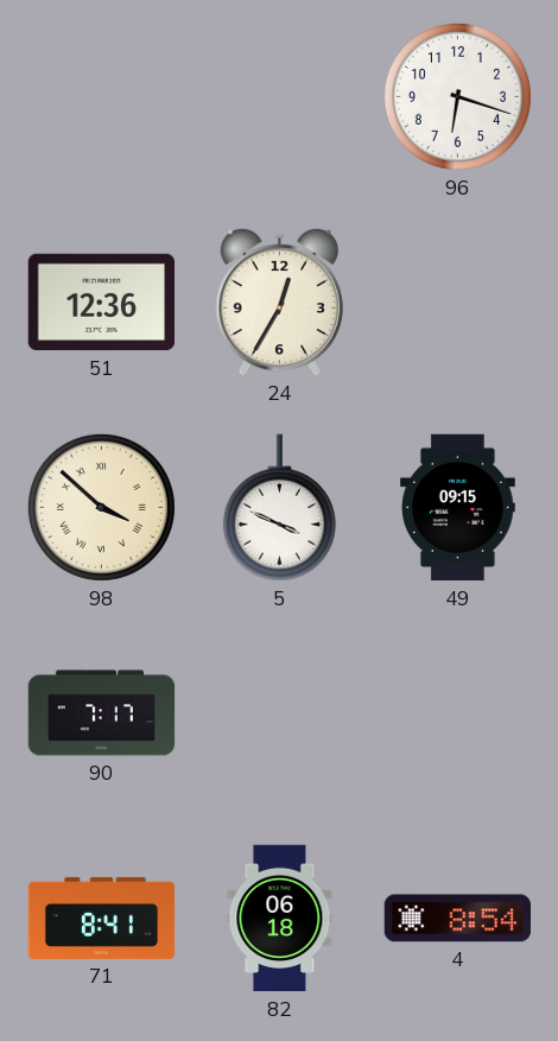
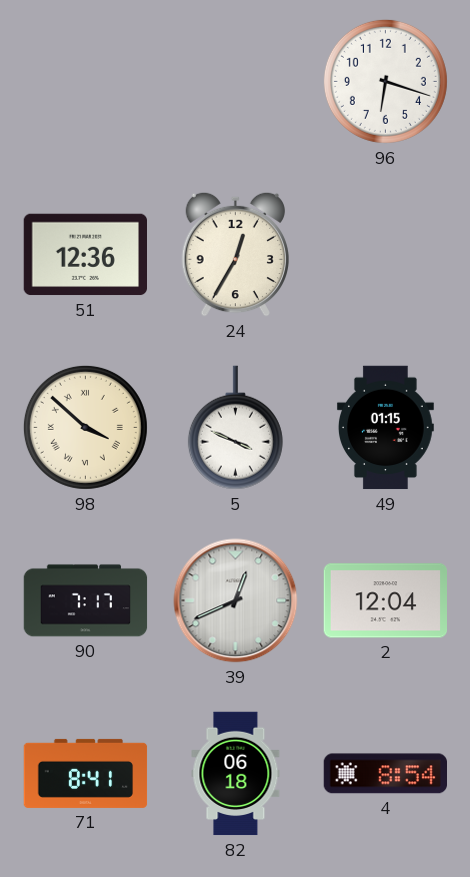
49: 09:15 -> 01:15 (385, 428)
39: none -> 12:41 (236, 601)
2: none -> 12:04 (385, 601)
